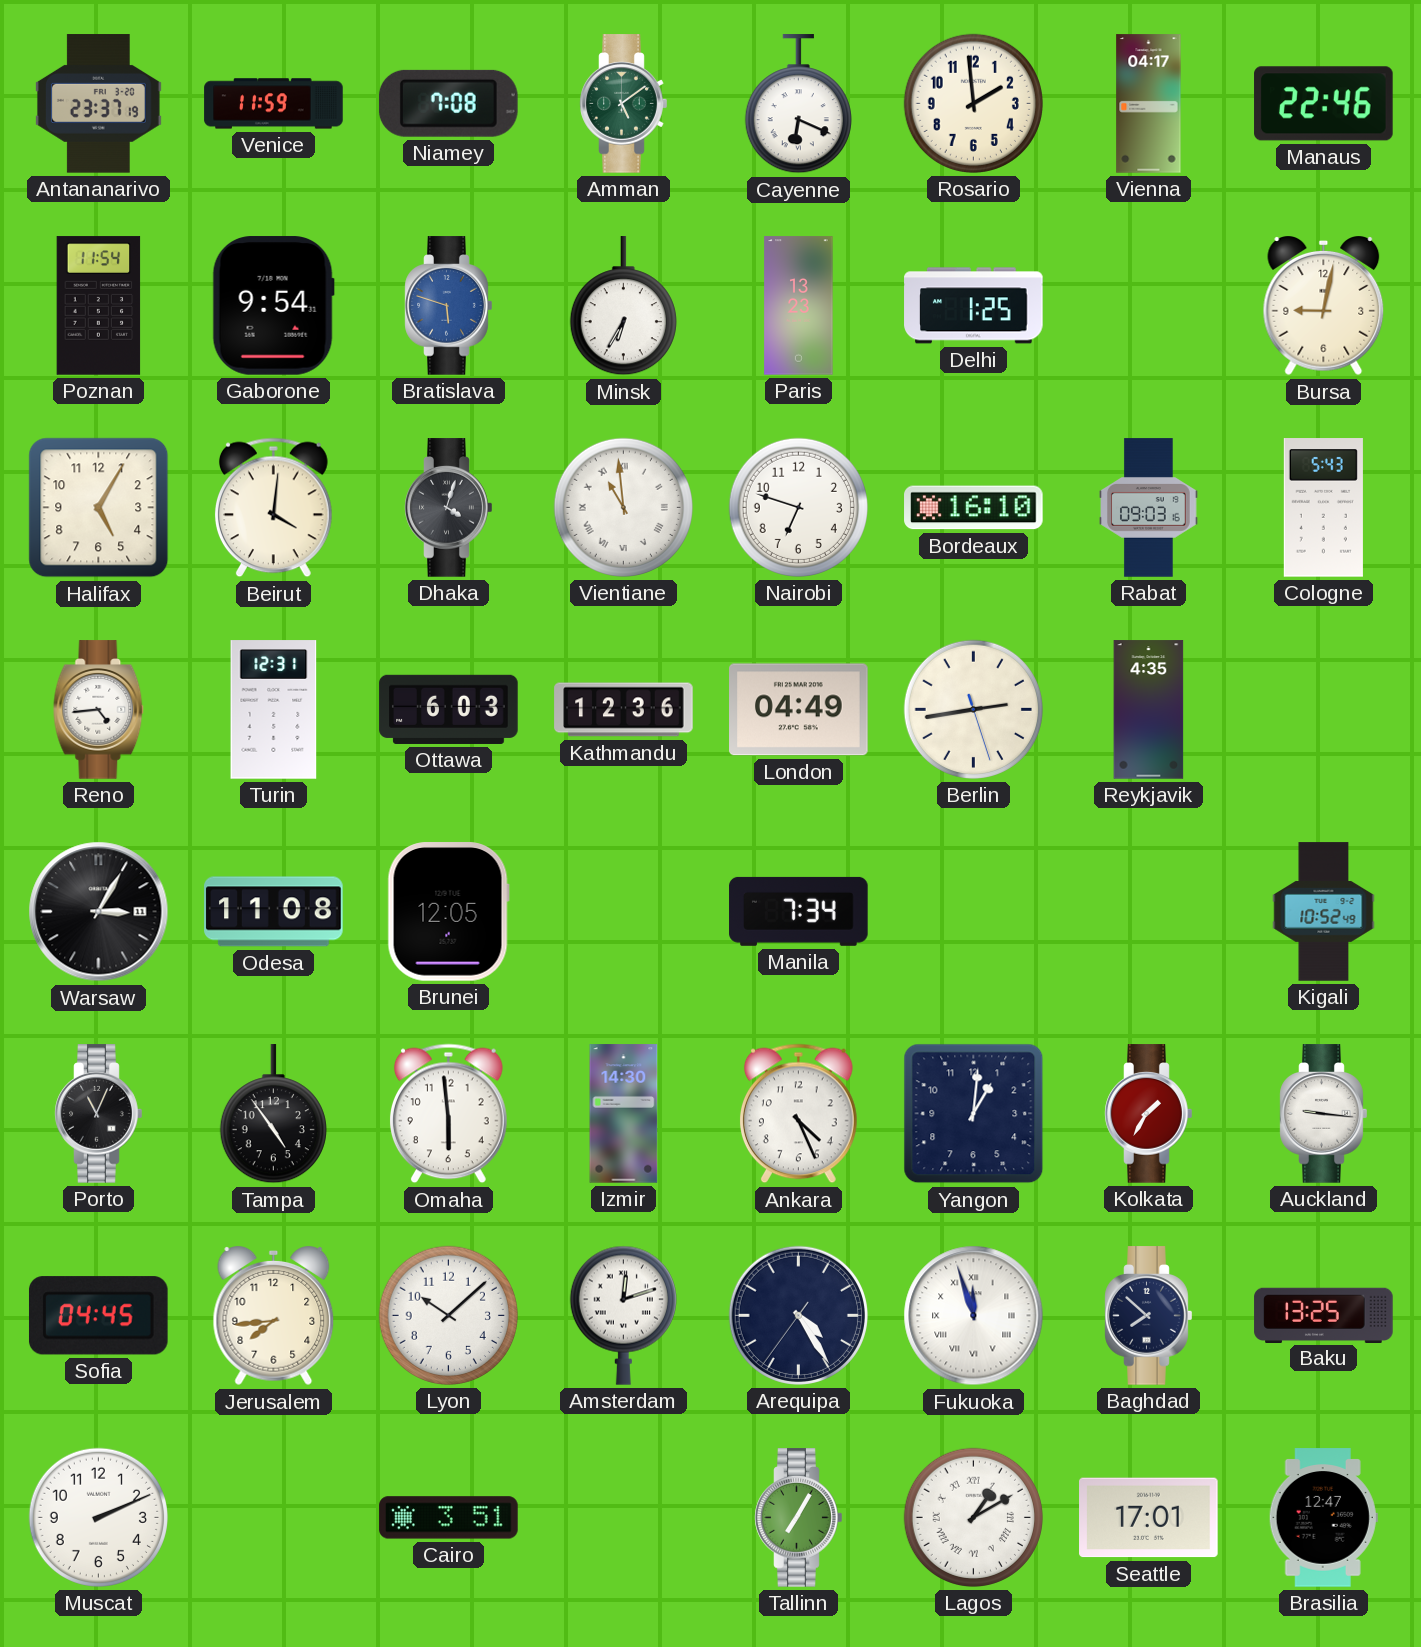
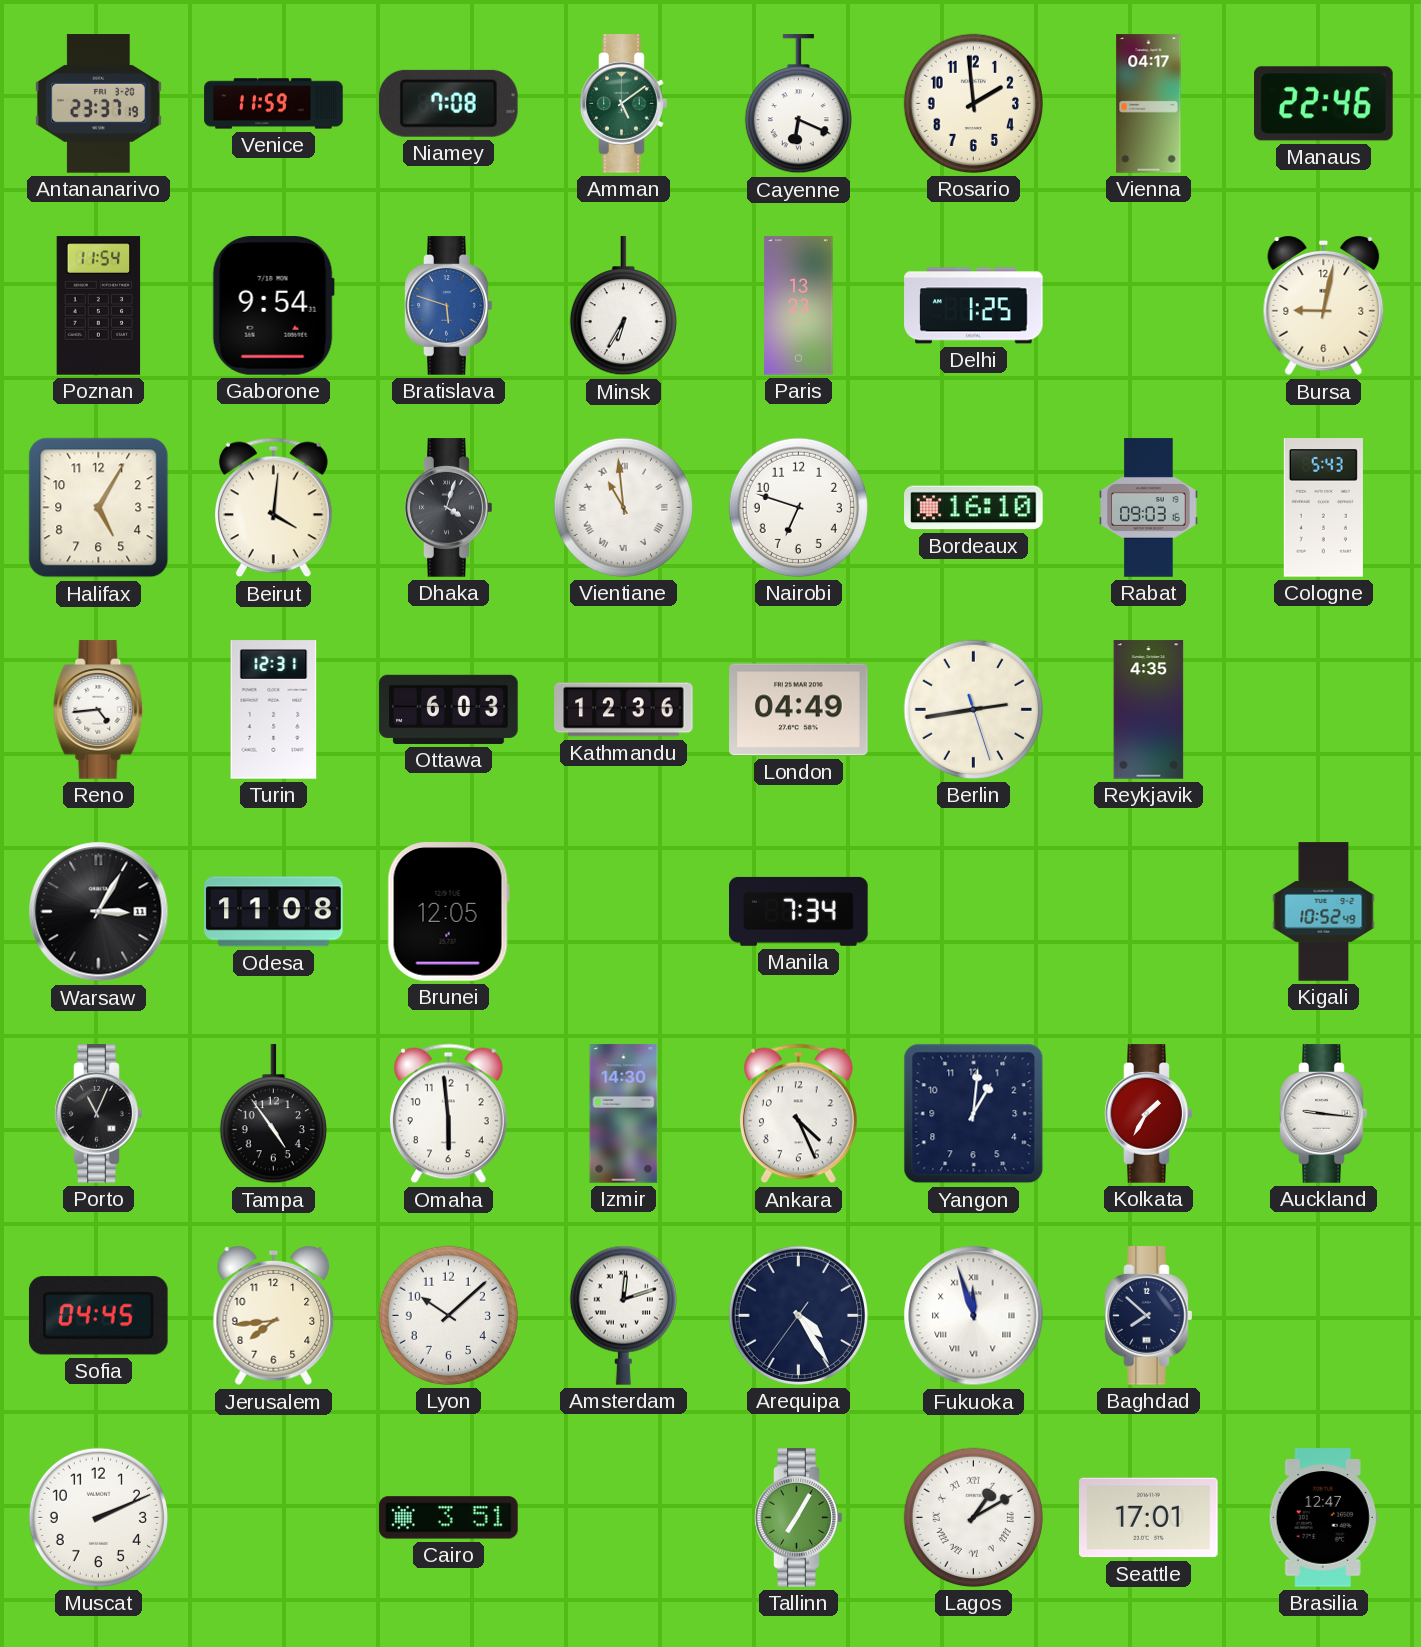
Baku: 13:25 -> none (1324, 1315)
